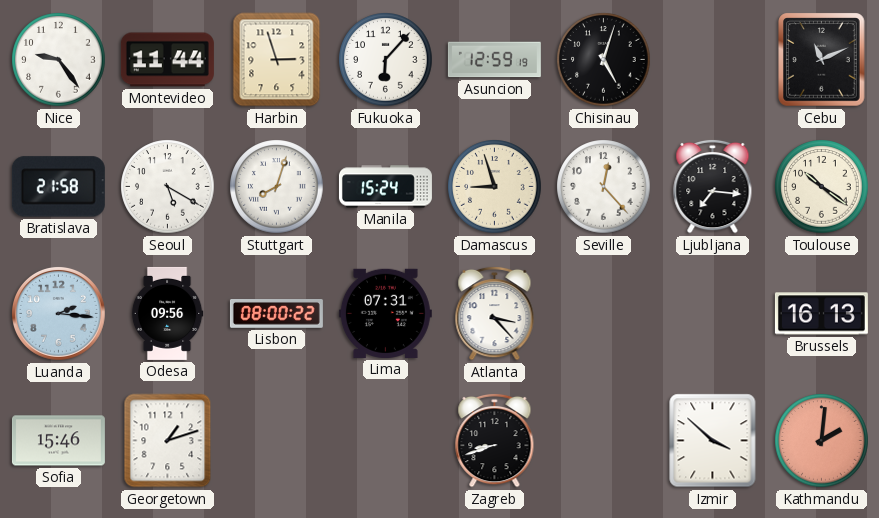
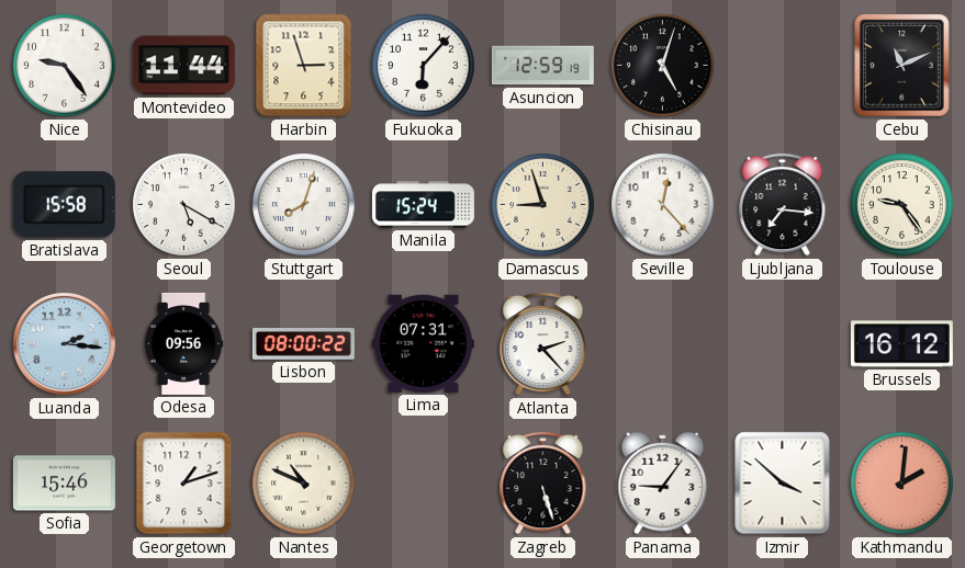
Bratislava: 21:58 -> 15:58 (64, 205)
Toulouse: 10:21 -> 9:24 (902, 205)
Atlanta: 3:23 -> 2:23 (543, 343)
Brussels: 16:13 -> 16:12 (901, 344)
Nantes: none -> 10:49 (304, 484)
Zagreb: 8:42 -> 5:27 (543, 482)
Panama: none -> 9:06 (663, 484)
